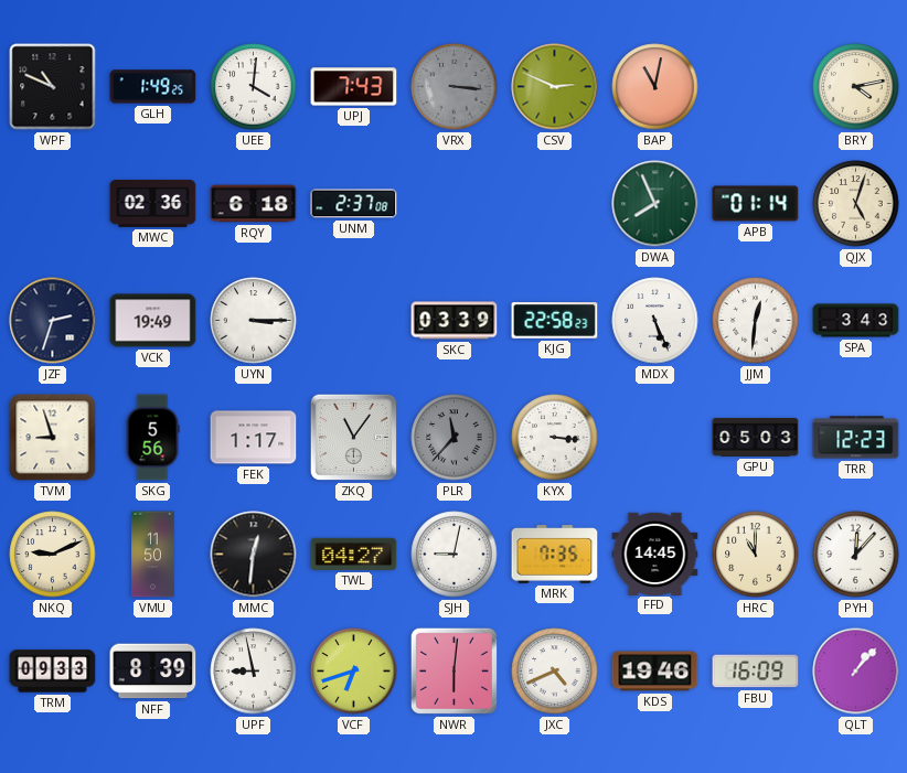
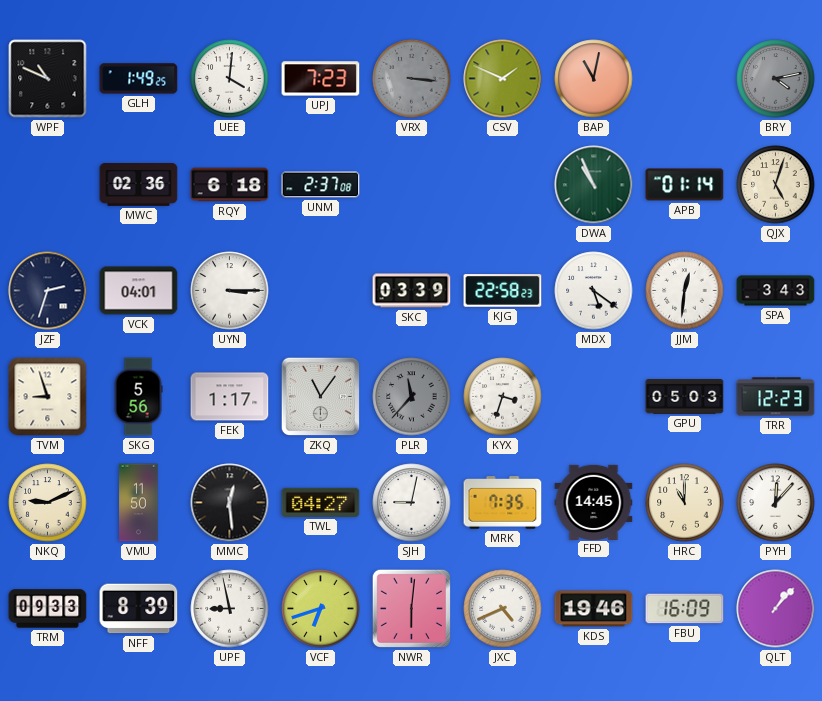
UPJ: 7:43 -> 7:23 (321, 79)
CSV: 2:49 -> 1:49 (503, 79)
BRY dial: cream -> grey (776, 79)
DWA: 7:56 -> 10:56 (594, 185)
VCK: 19:49 -> 04:01 (139, 291)
MDX: 5:26 -> 5:21 (594, 291)
KYX: 3:16 -> 3:33 (503, 397)
MMC: 12:31 -> 12:29 (230, 503)
